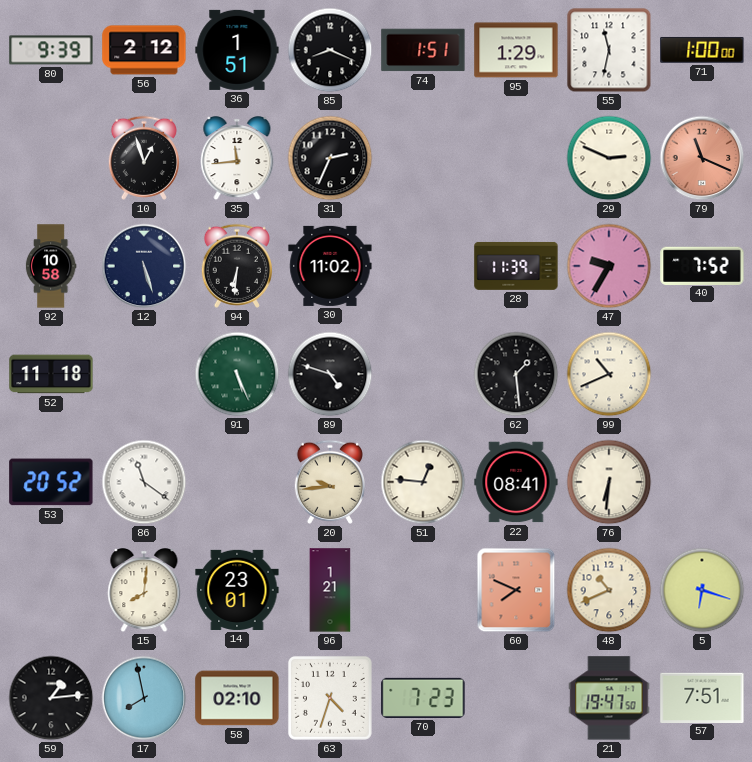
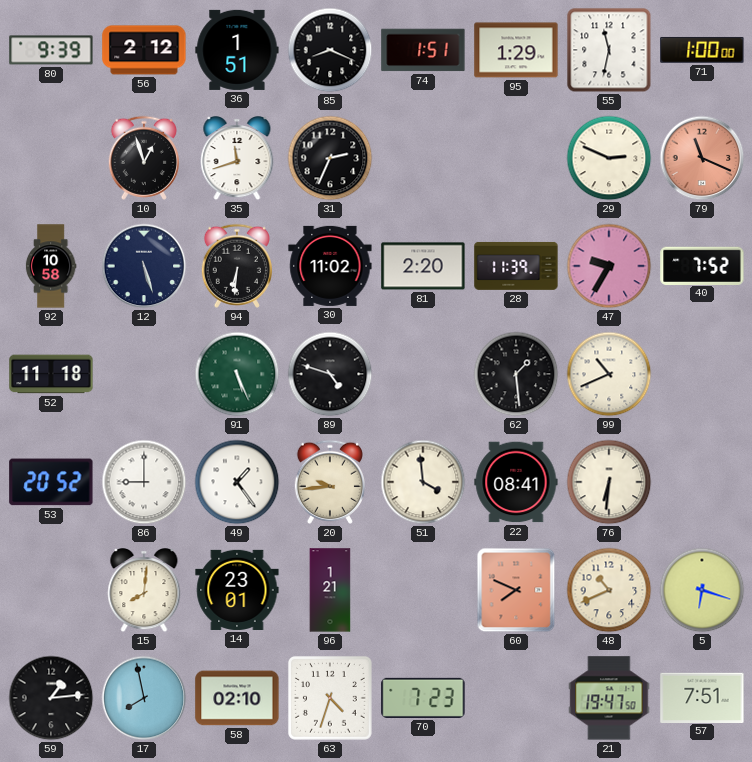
35: 11:44 -> 11:42 (237, 159)
81: none -> 2:20 (423, 266)
86: 11:21 -> 9:00 (144, 482)
49: none -> 1:24 (237, 482)
51: 12:46 -> 3:59 (423, 482)
